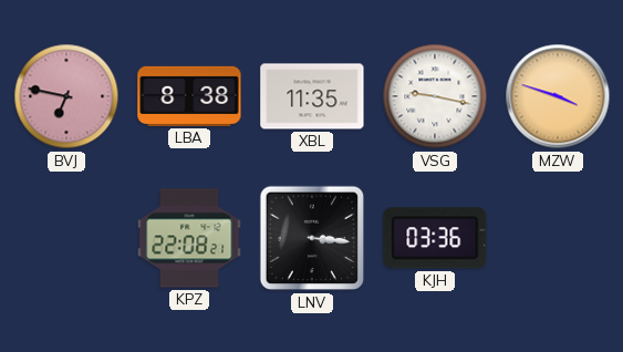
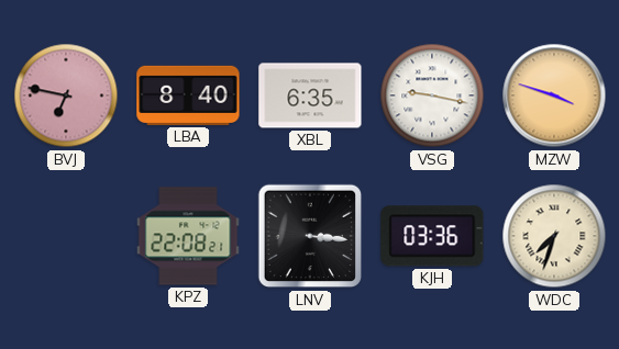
LBA: 8:38 -> 8:40 (188, 95)
XBL: 11:35 -> 6:35 (310, 95)
WDC: none -> 7:33 (554, 236)
